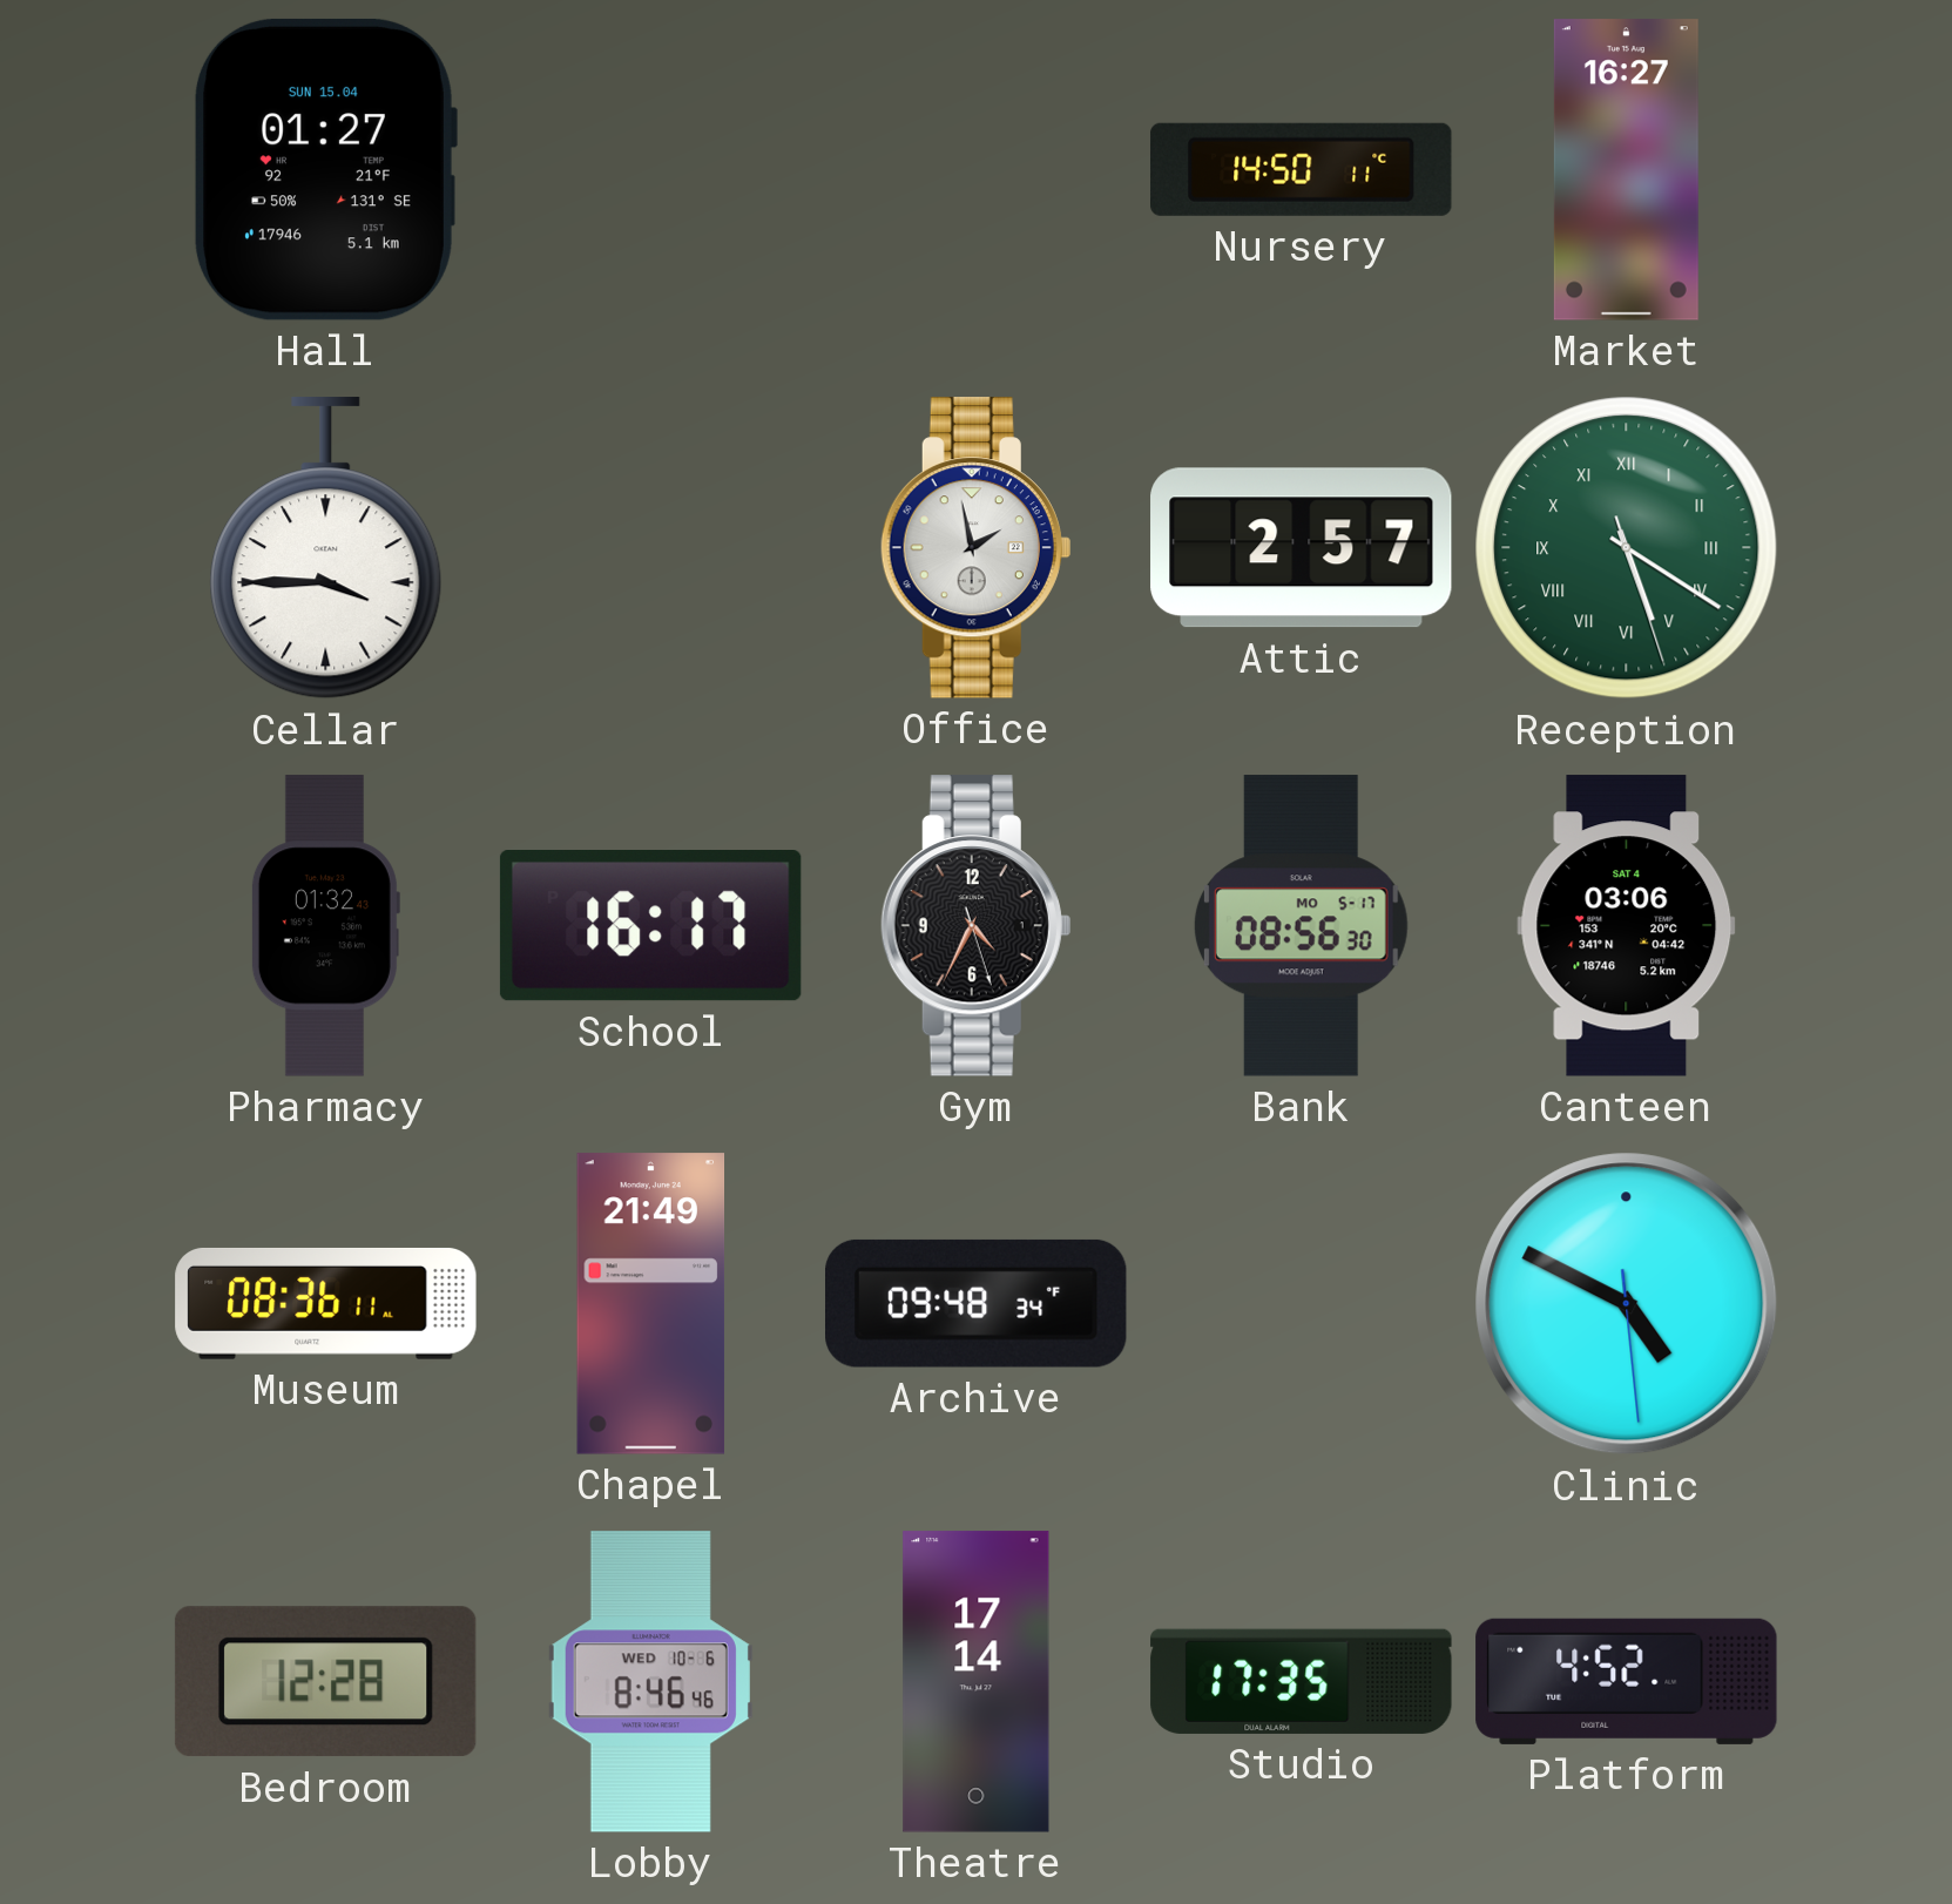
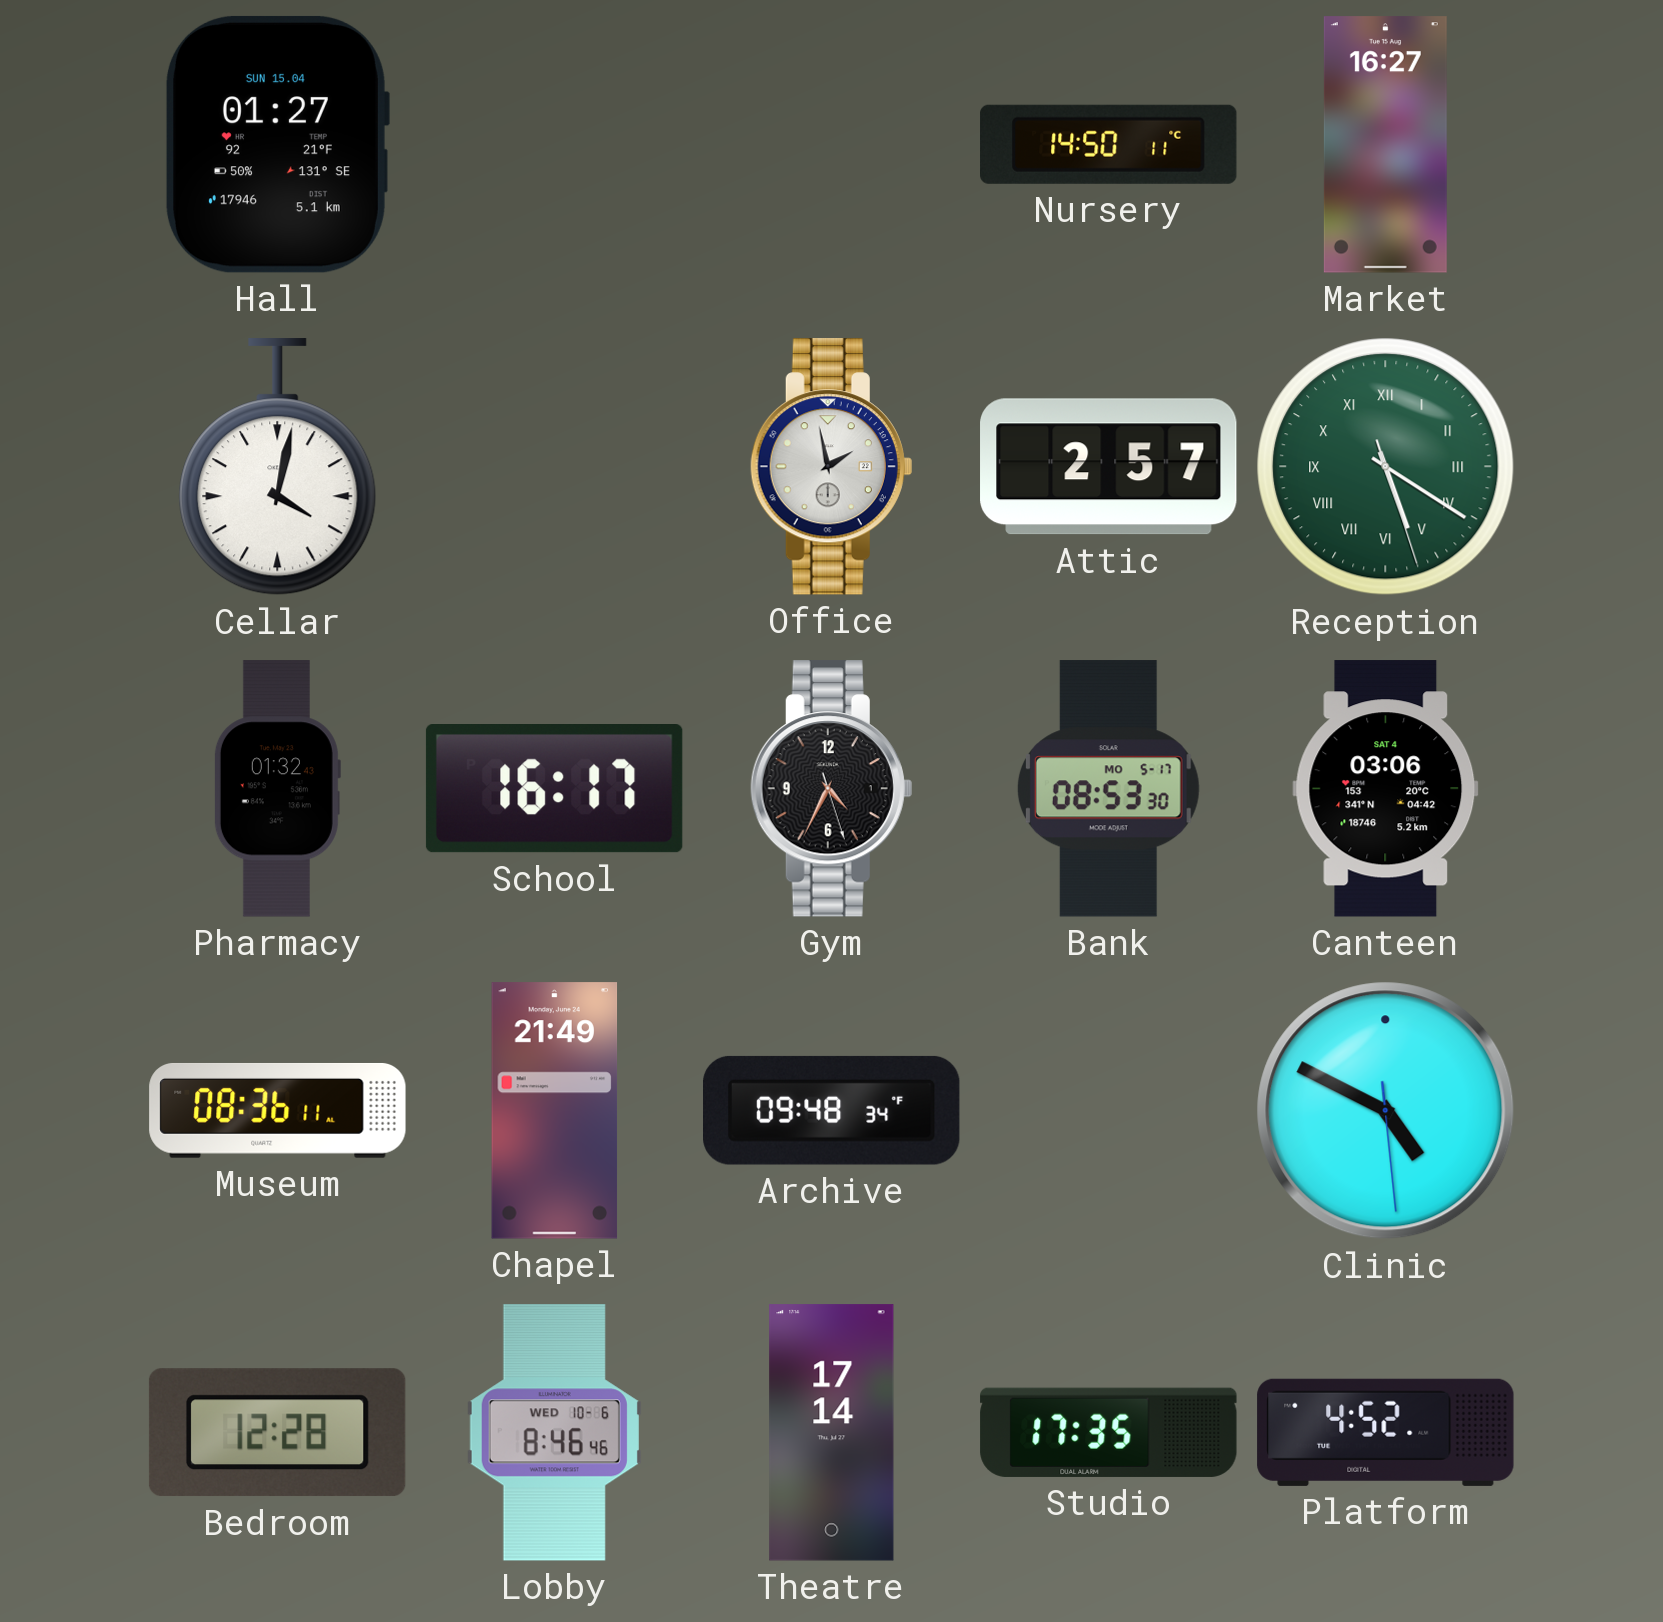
Cellar: 3:45 -> 4:02 (278, 467)
Bank: 08:56 -> 08:53 (1108, 789)
